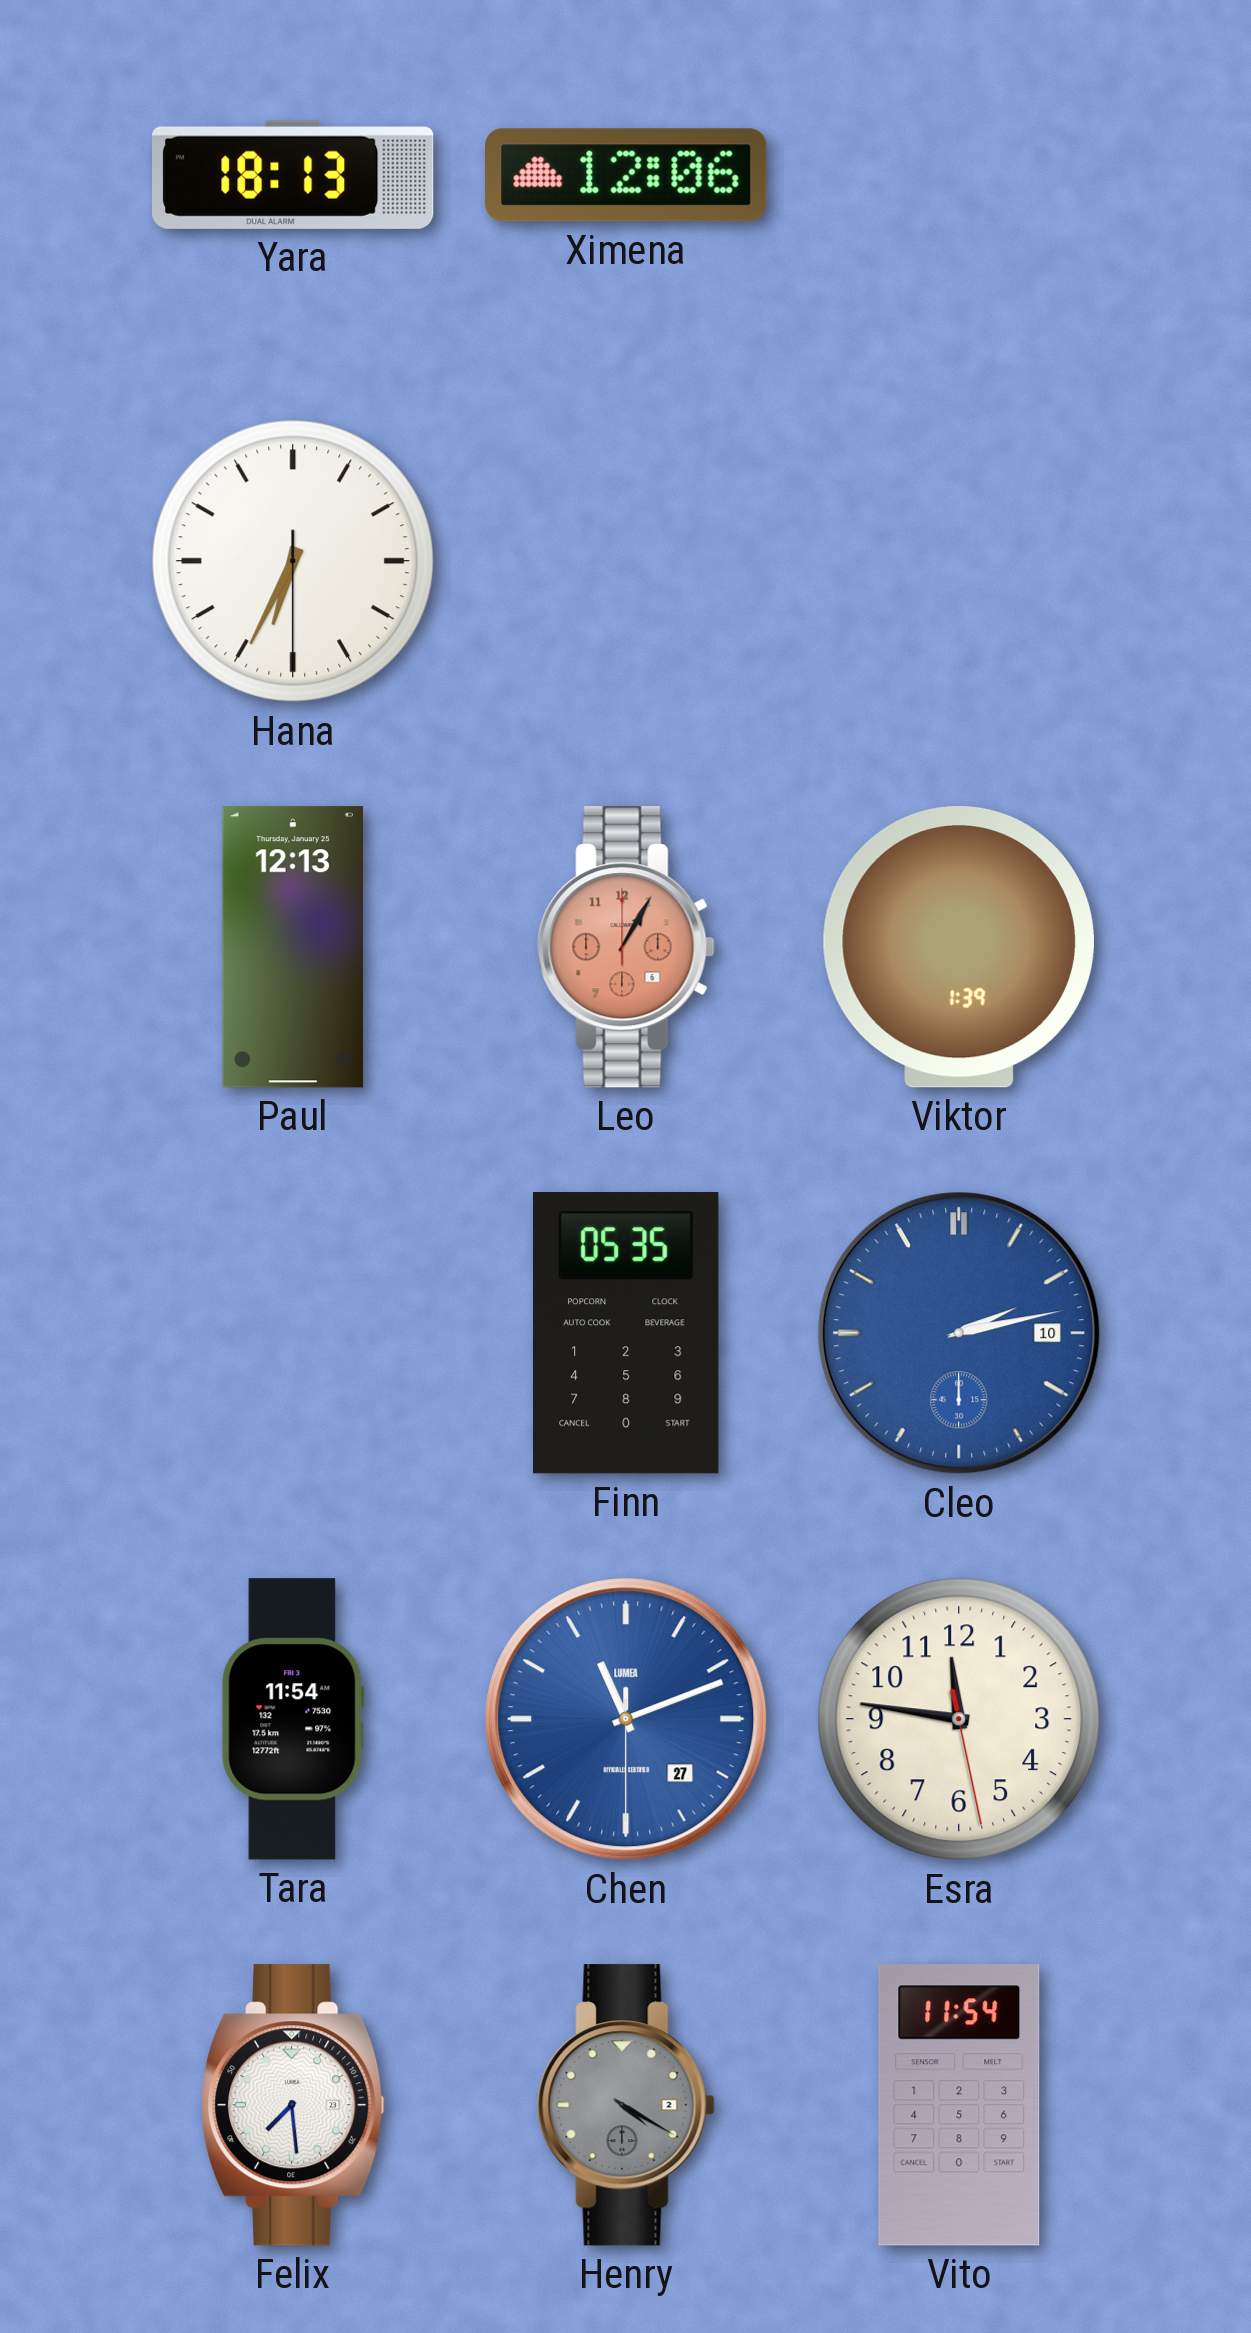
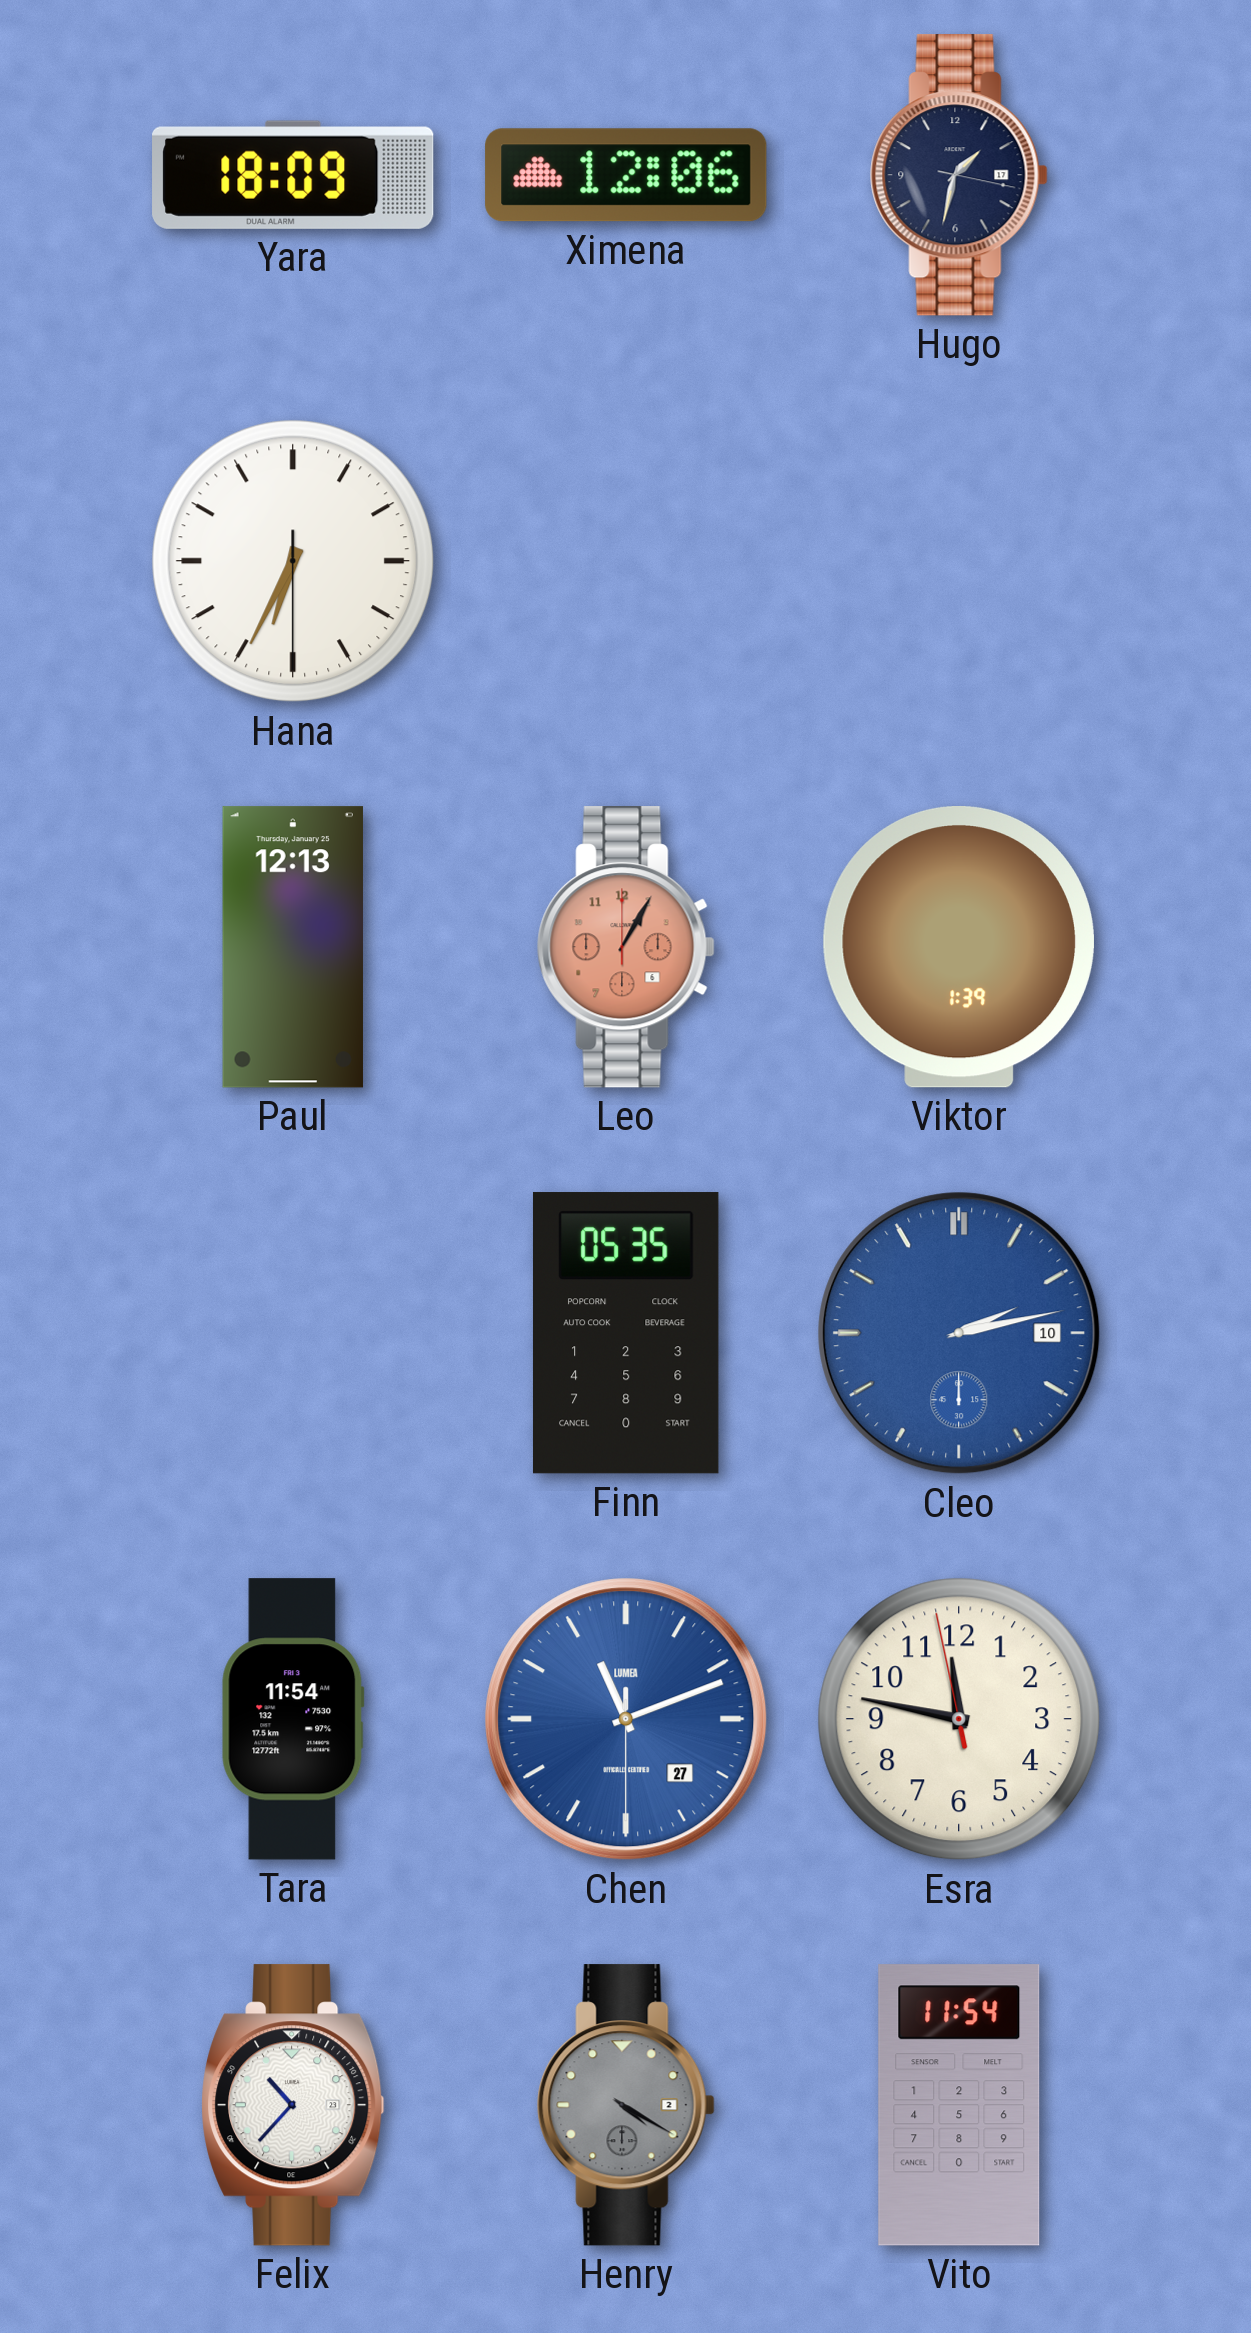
Yara: 18:13 -> 18:09 (293, 175)
Hugo: none -> 1:32 (959, 175)
Esra: 11:46:28 -> 11:46:58 (959, 1719)
Felix: 7:29 -> 10:37 (293, 2105)
